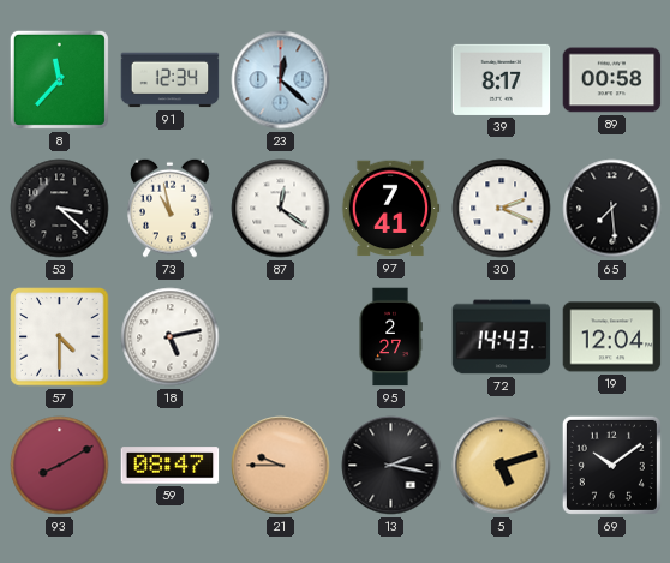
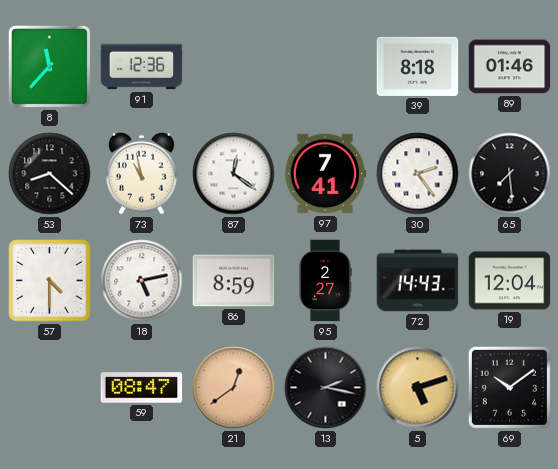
91: 12:34 -> 12:36 (142, 67)
23: 12:22 -> none (281, 80)
39: 8:17 -> 8:18 (418, 66)
89: 00:58 -> 01:46 (510, 67)
53: 3:22 -> 8:22 (50, 174)
30: 2:19 -> 2:24 (418, 174)
86: none -> 8:59 (234, 281)
93: 8:10 -> none (60, 466)
21: 9:45 -> 12:39 (234, 388)
